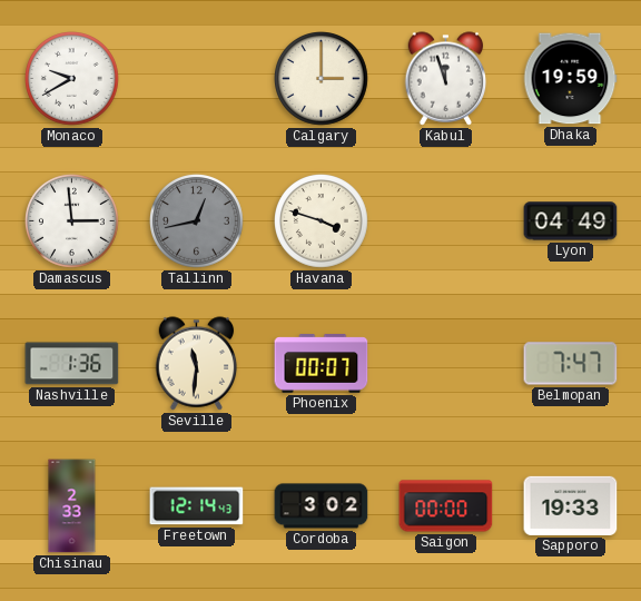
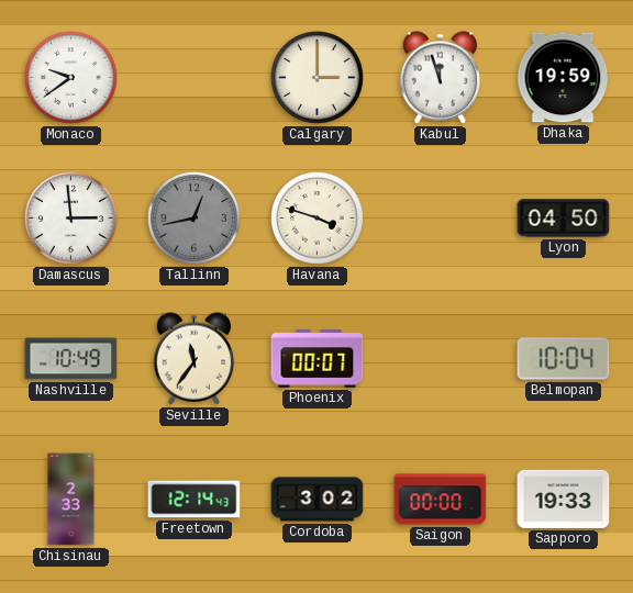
Monaco: 9:40 -> 9:39 (71, 78)
Lyon: 04:49 -> 04:50 (564, 219)
Nashville: 1:36 -> 10:49 (71, 359)
Seville: 11:31 -> 11:36 (195, 359)
Belmopan: 7:47 -> 10:04 (564, 359)
